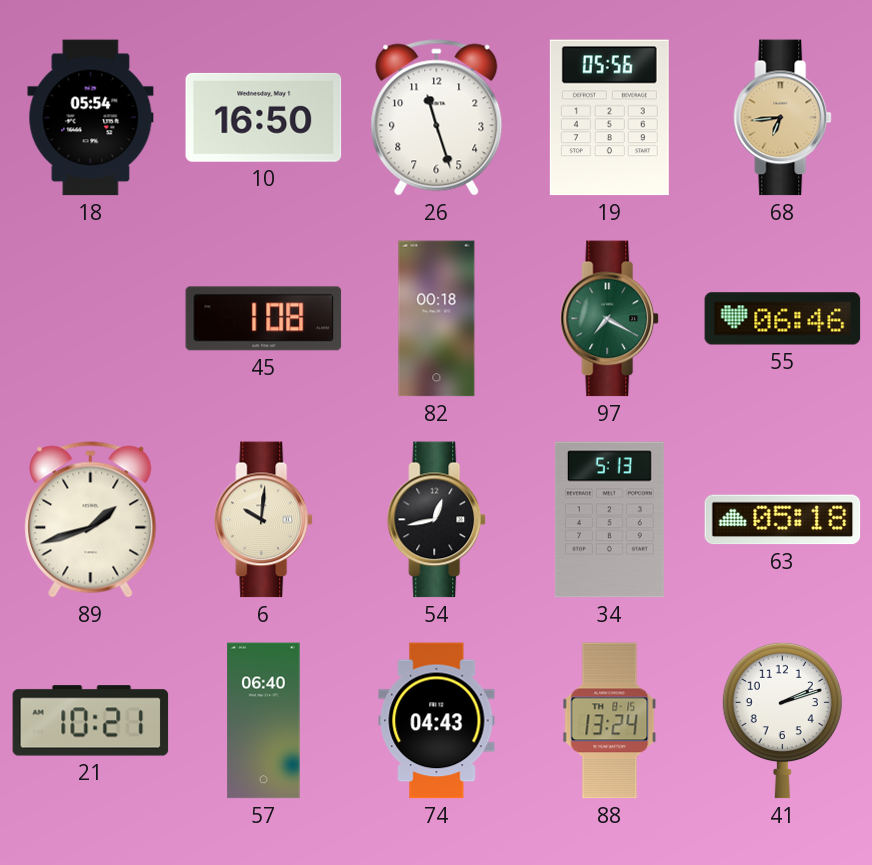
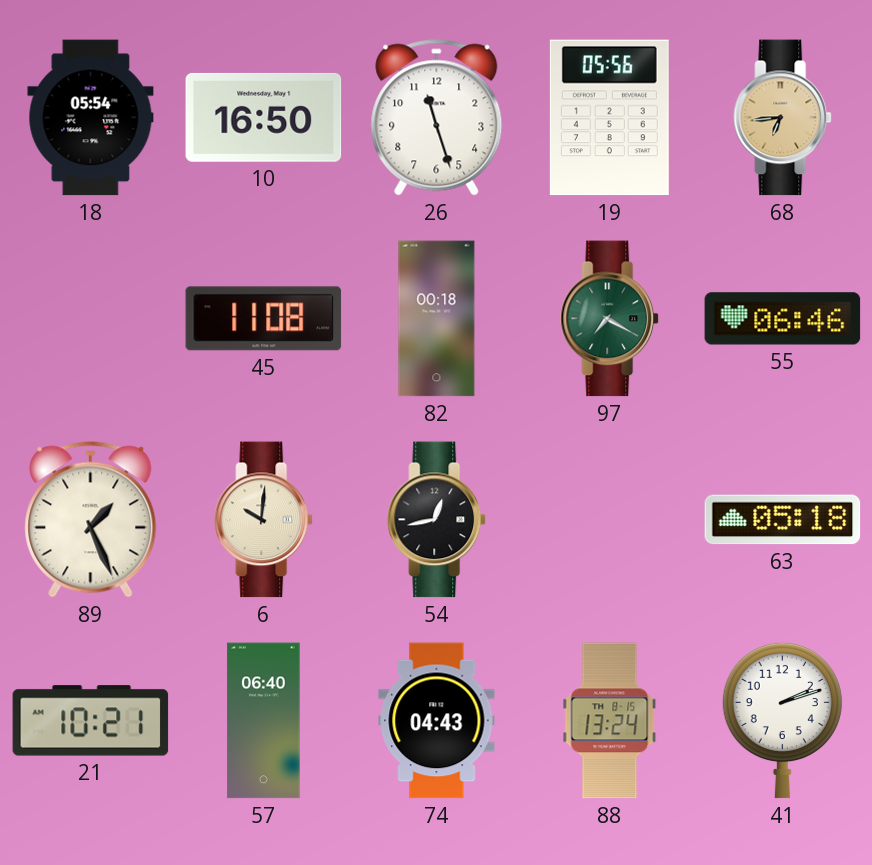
45: 1:08 -> 11:08 (264, 319)
89: 1:42 -> 1:26 (91, 520)
34: 5:13 -> none (609, 520)
